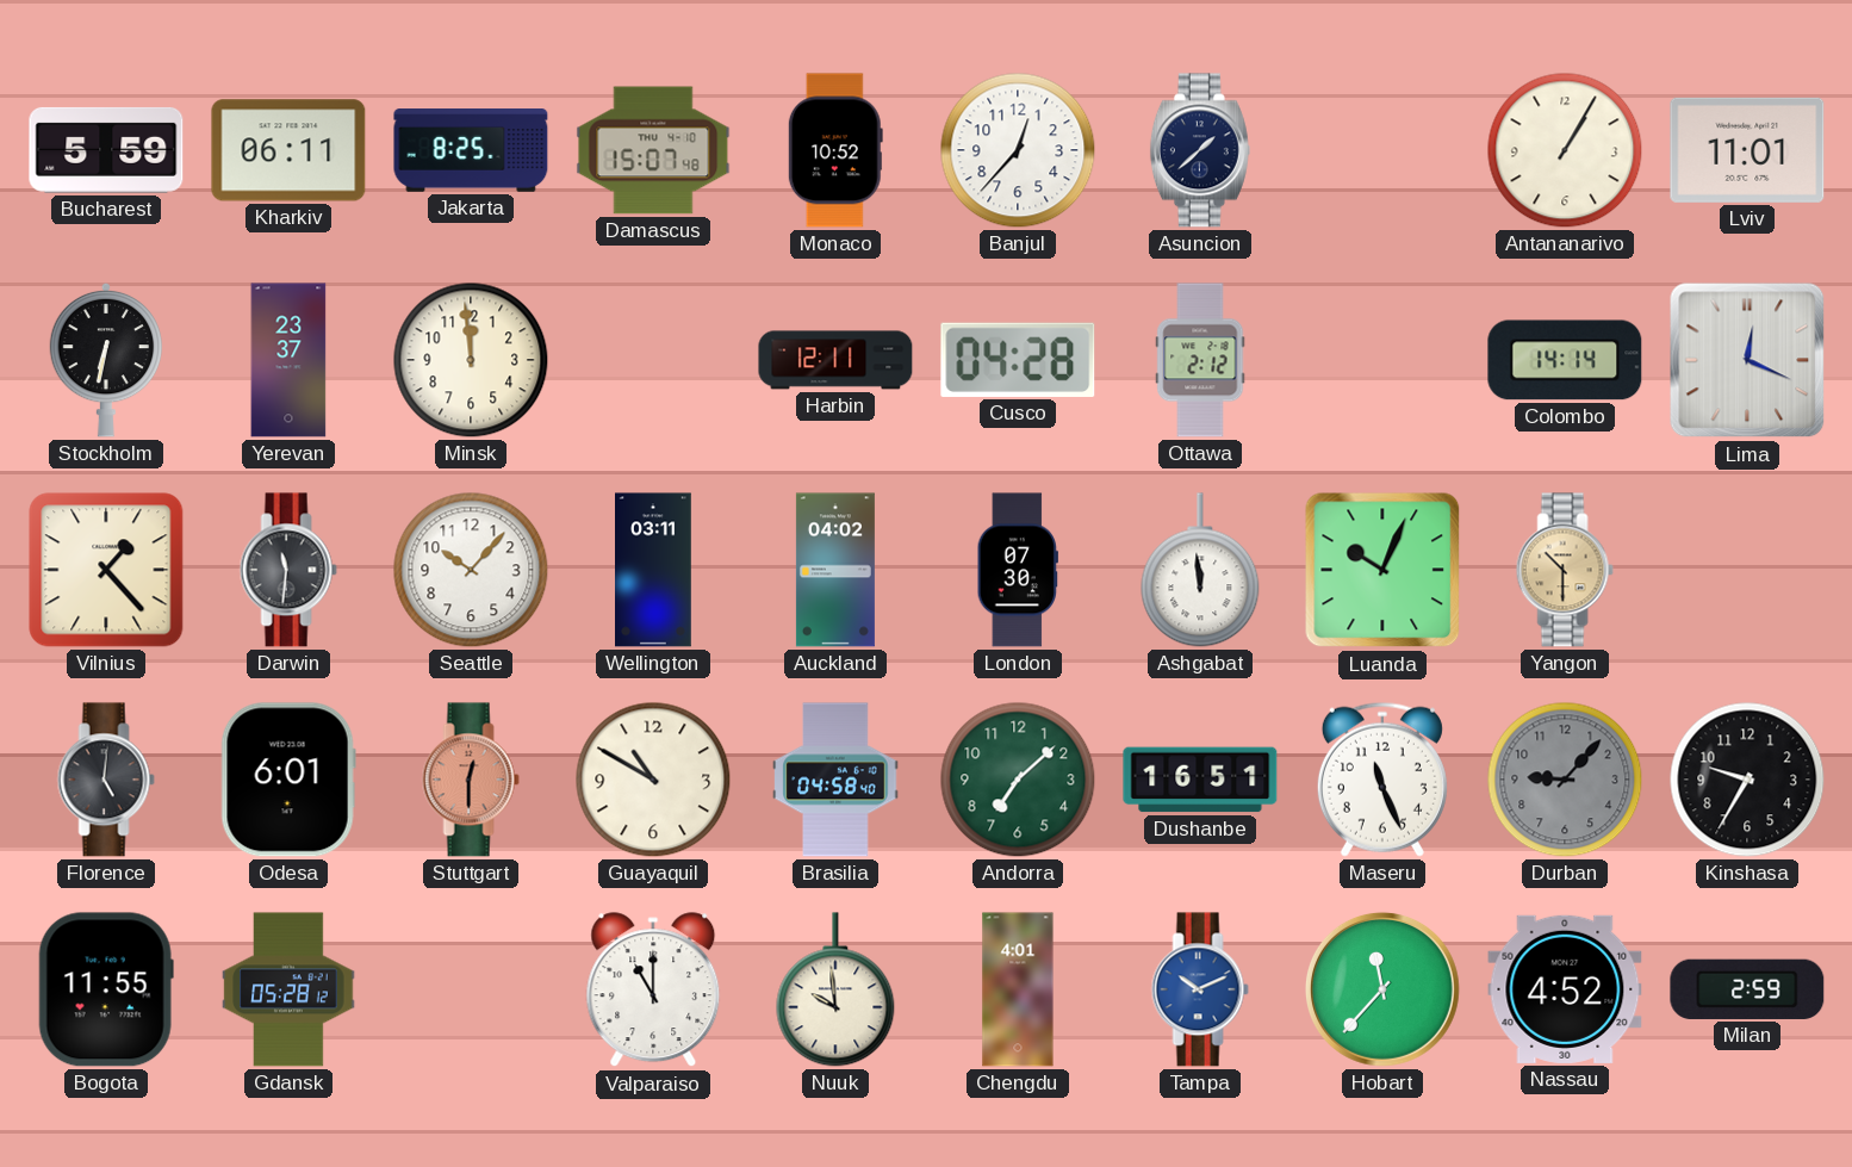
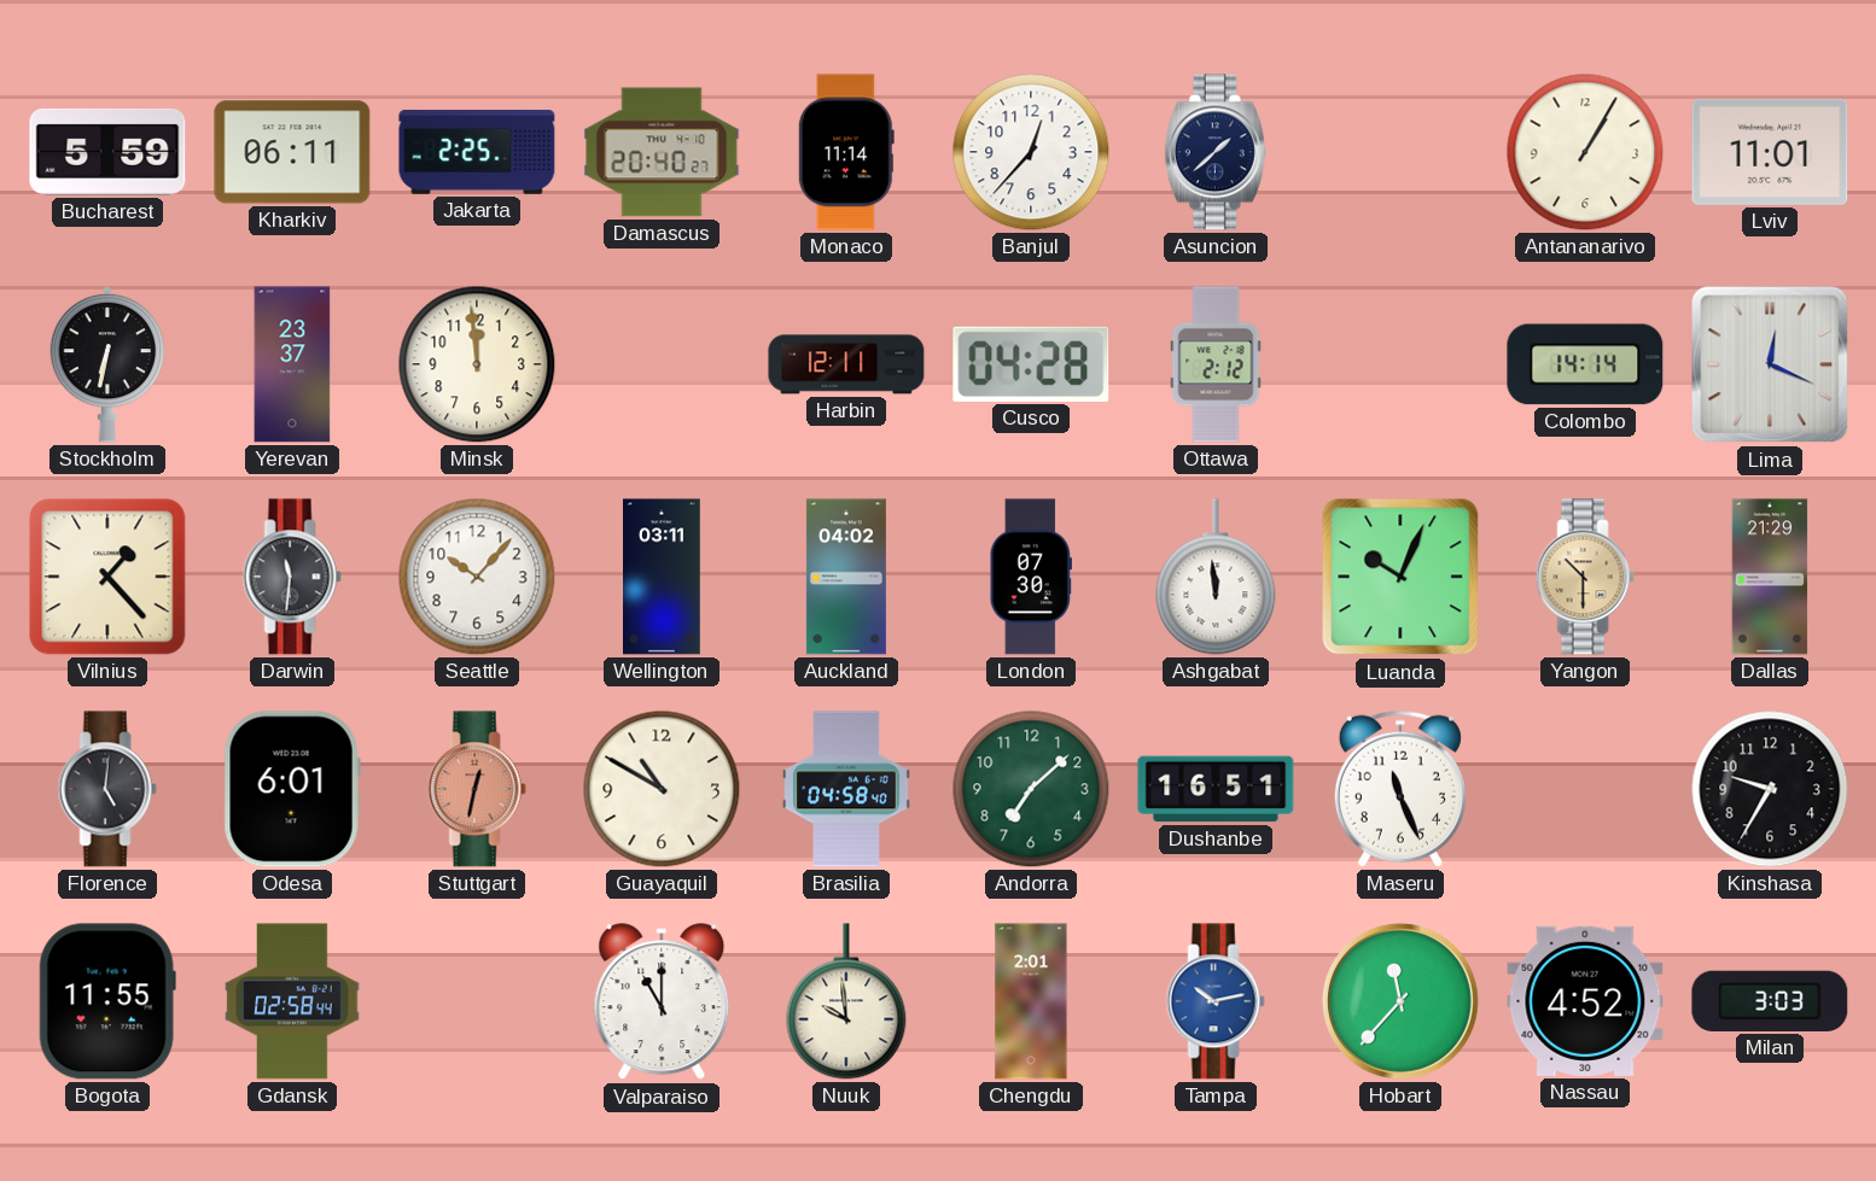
Jakarta: 8:25 -> 2:25 (477, 152)
Damascus: 15:07 -> 20:40 (662, 152)
Monaco: 10:52 -> 11:14 (846, 152)
Dallas: none -> 21:29 (1770, 577)
Stuttgart: 12:30 -> 12:32 (477, 789)
Durban: 9:07 -> none (1565, 780)
Gdansk: 05:28 -> 02:58 (292, 1001)
Chengdu: 4:01 -> 2:01 (1031, 1001)
Tampa: 10:11 -> 10:13 (1216, 1001)
Milan: 2:59 -> 3:03 (1770, 1001)
